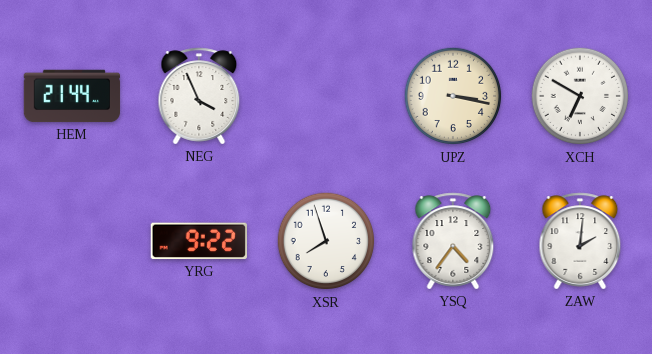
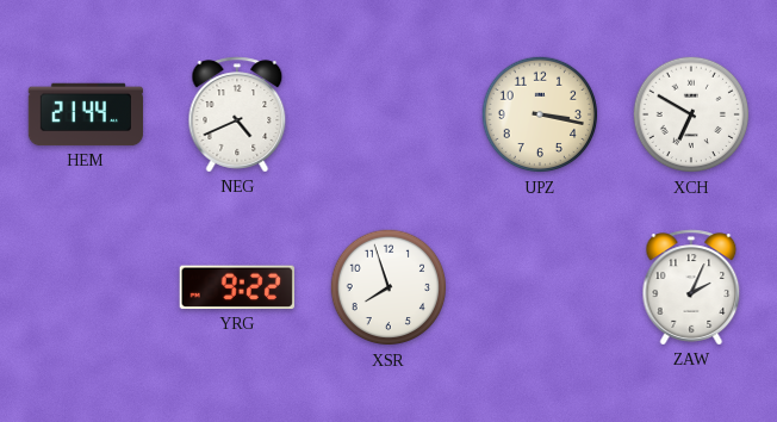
NEG: 3:56 -> 4:41 (237, 114)
YSQ: 4:36 -> none (453, 241)
ZAW: 2:01 -> 2:04 (691, 287)
